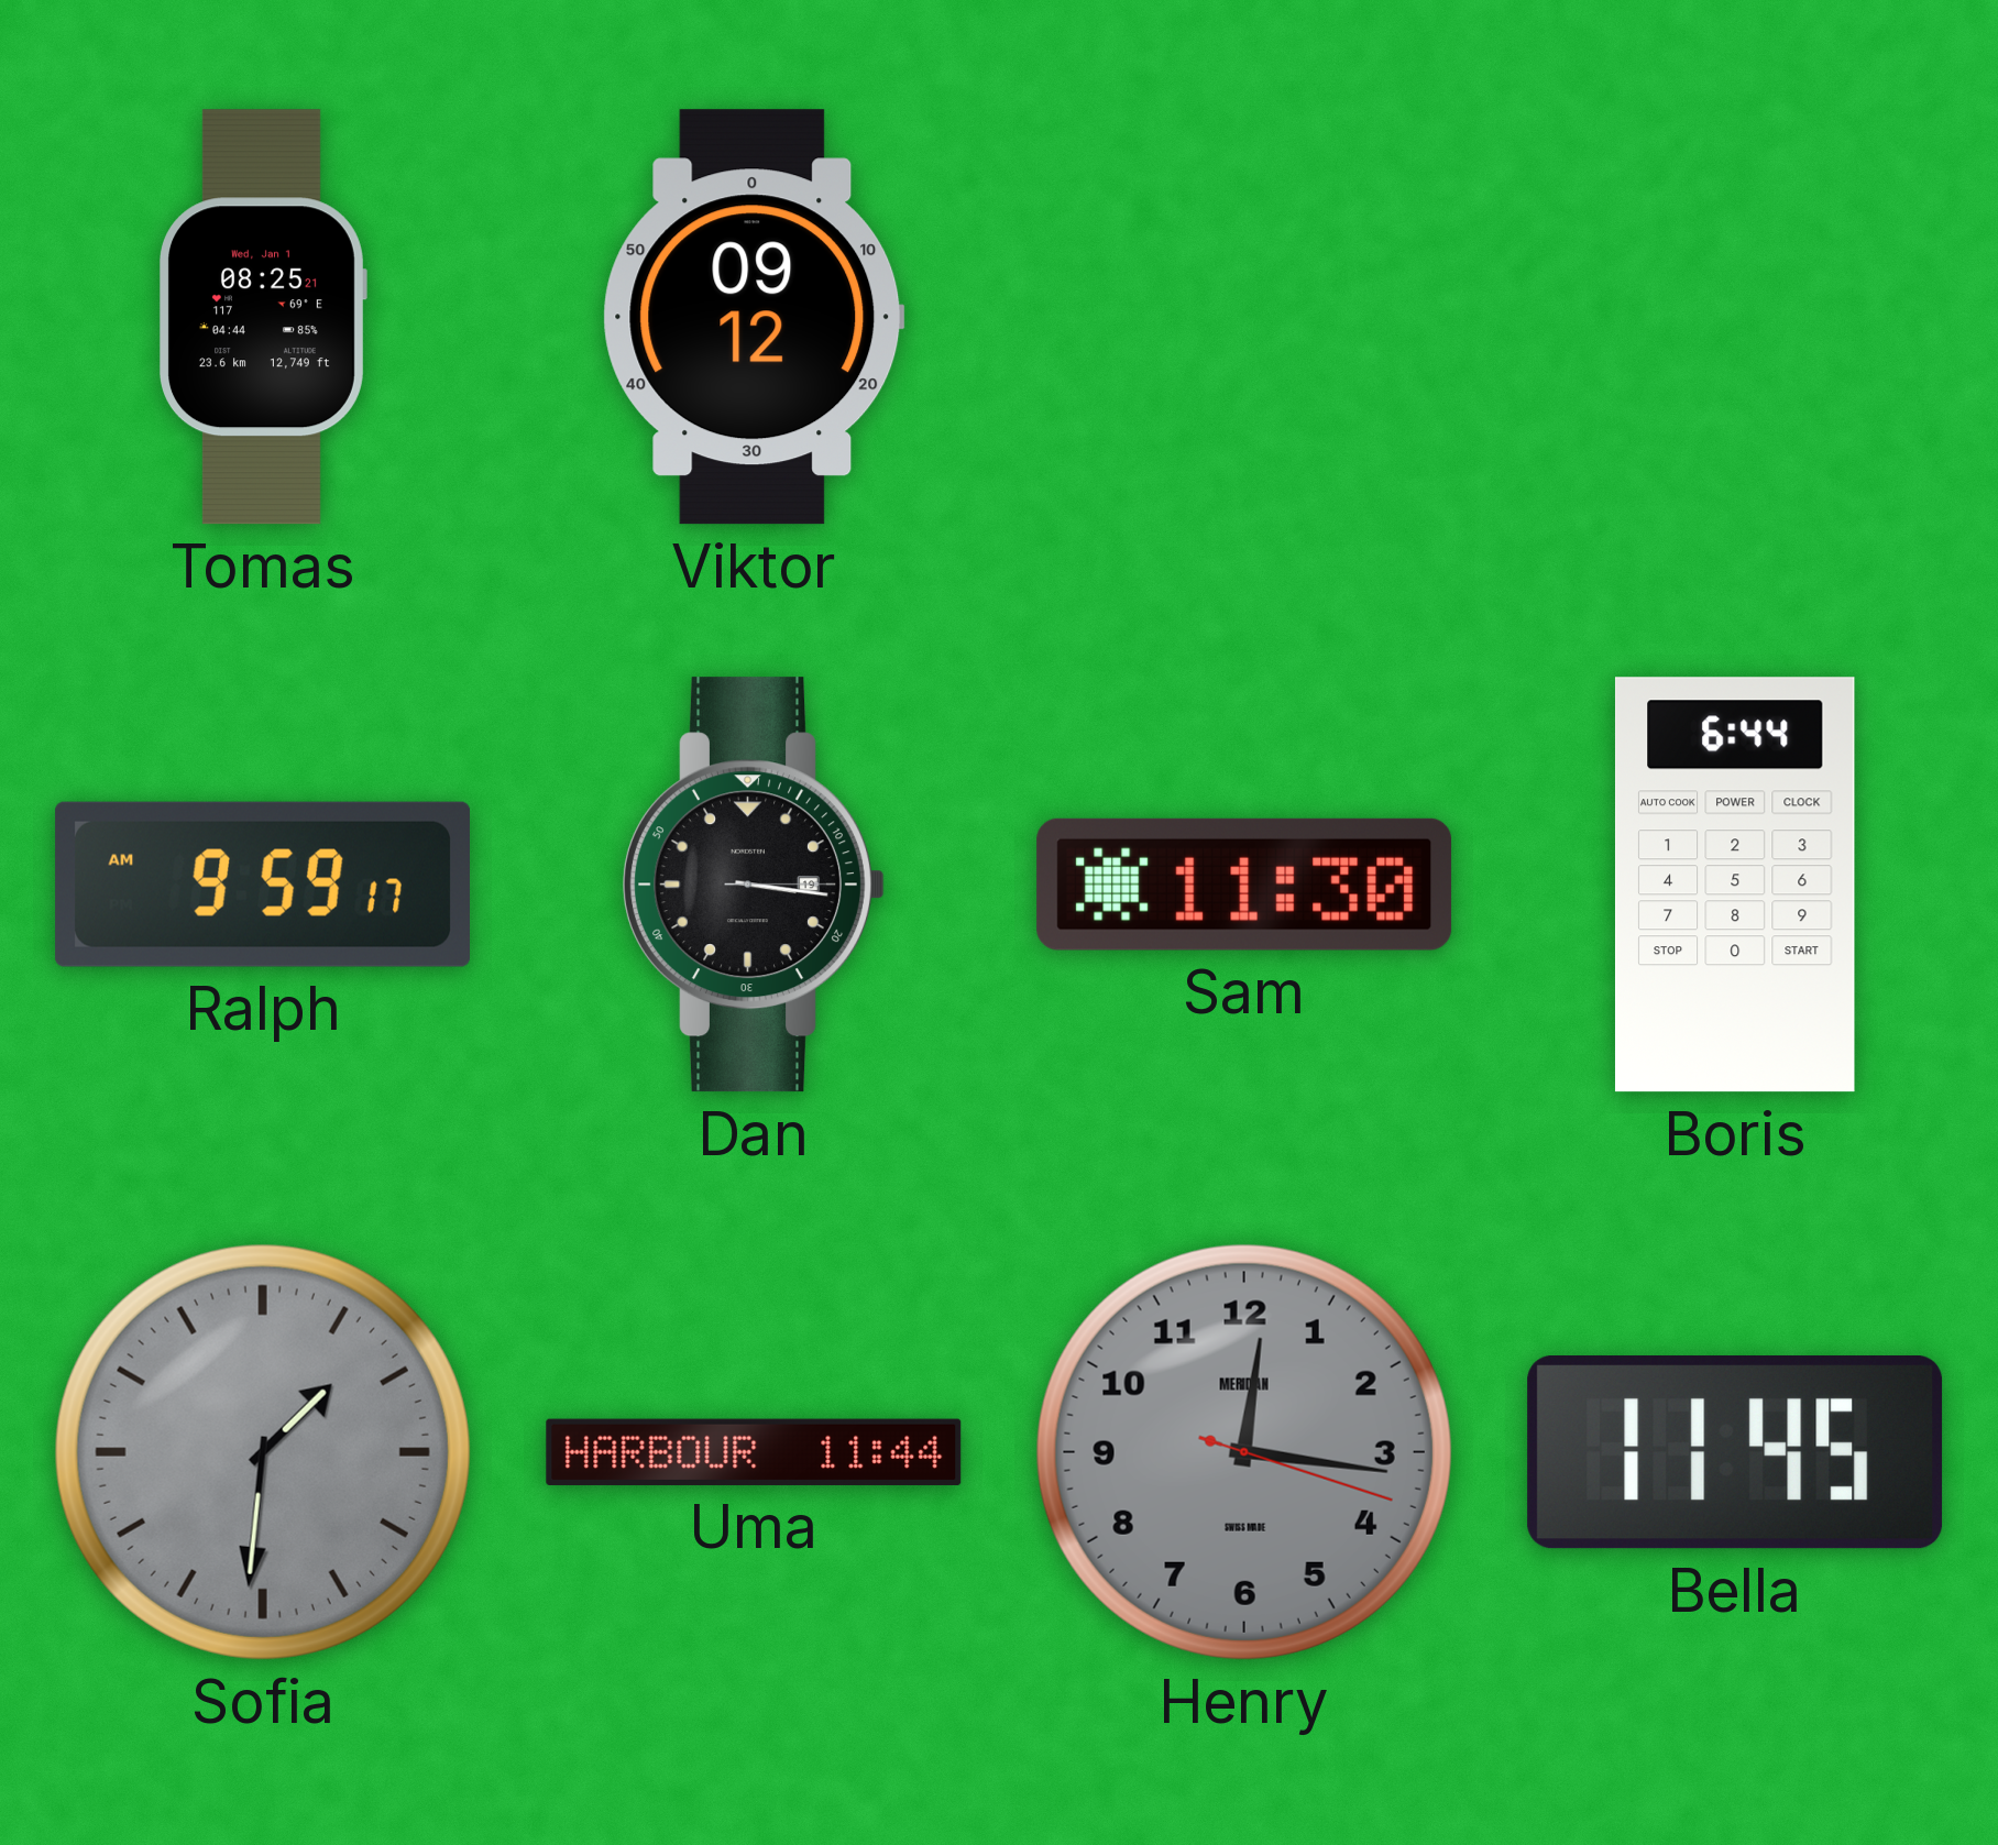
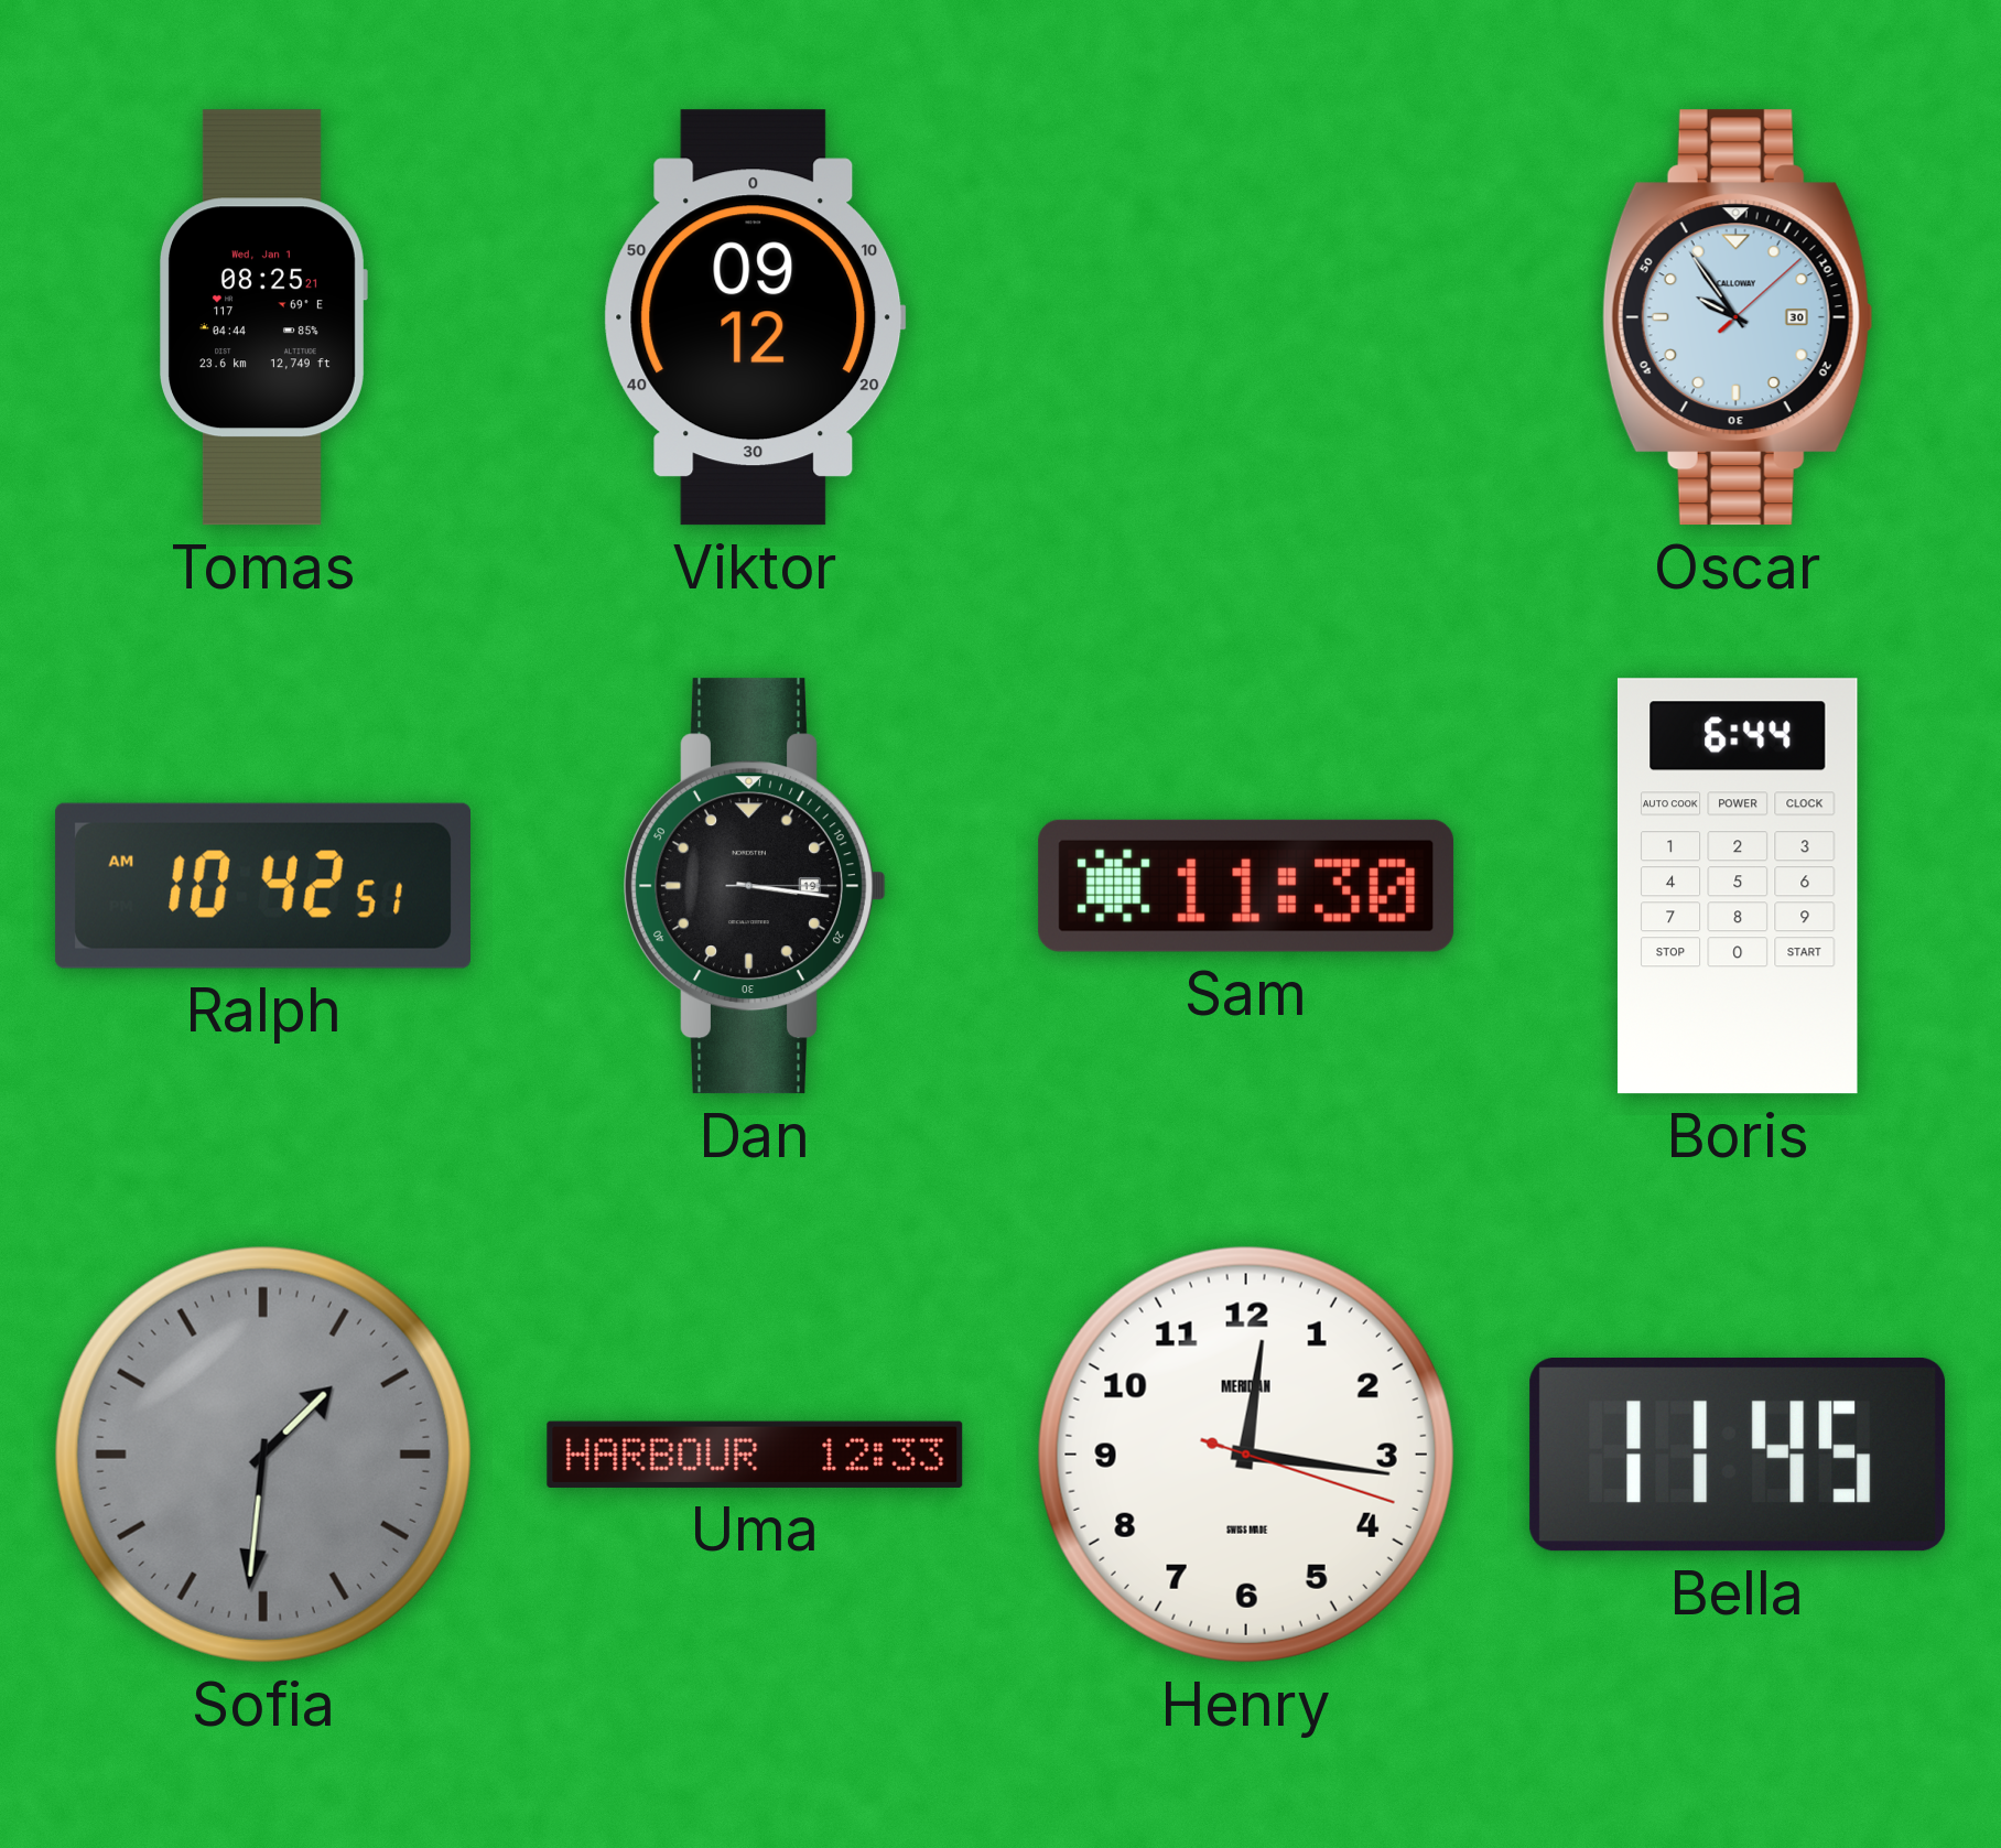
Oscar: none -> 9:54 (1738, 317)
Ralph: 9:59 -> 10:42 (262, 886)
Uma: 11:44 -> 12:33 (755, 1455)
Henry dial: grey -> white (1246, 1455)
